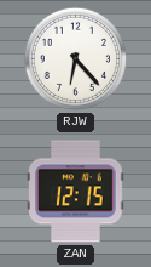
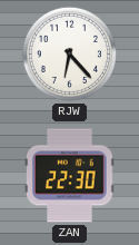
ZAN: 12:15 -> 22:30 (70, 176)
